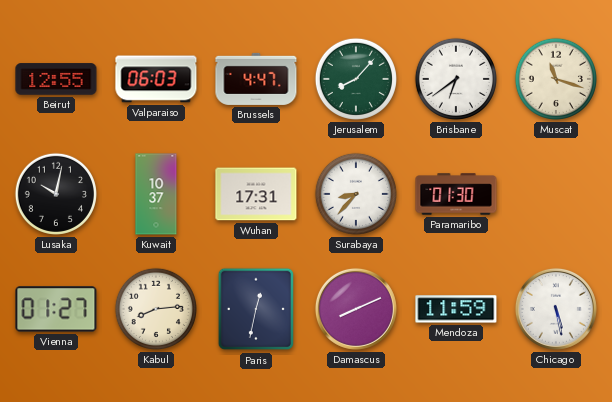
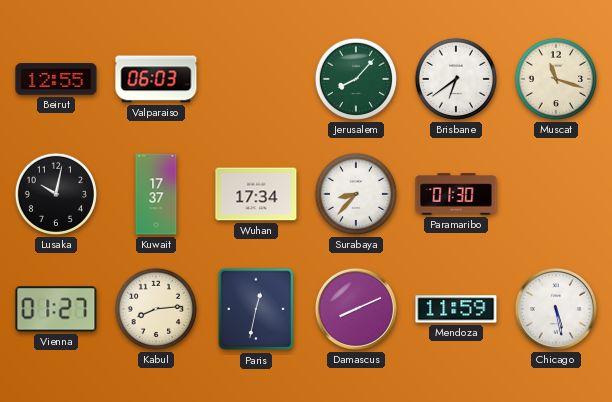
Brussels: 4:47 -> none (256, 79)
Kuwait: 10:37 -> 17:37 (156, 194)
Wuhan: 17:31 -> 17:34 (256, 194)
